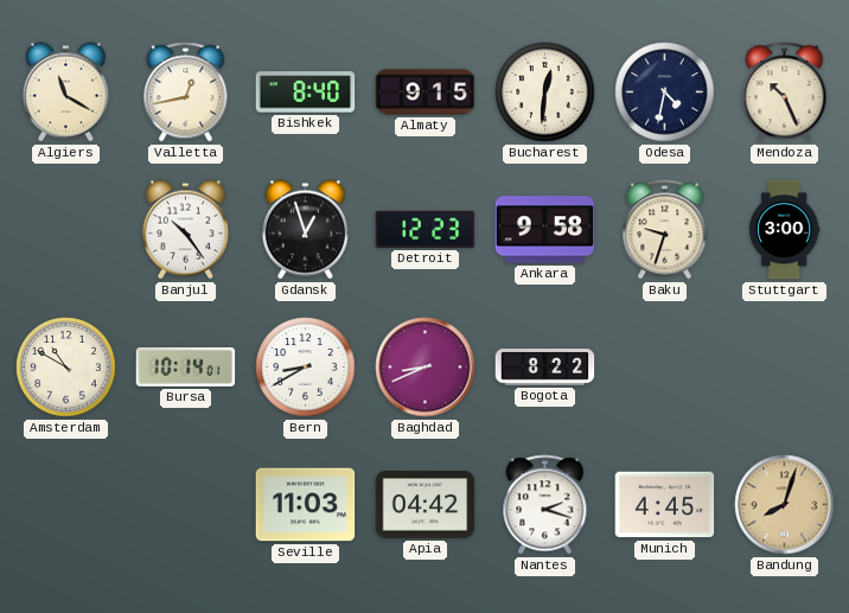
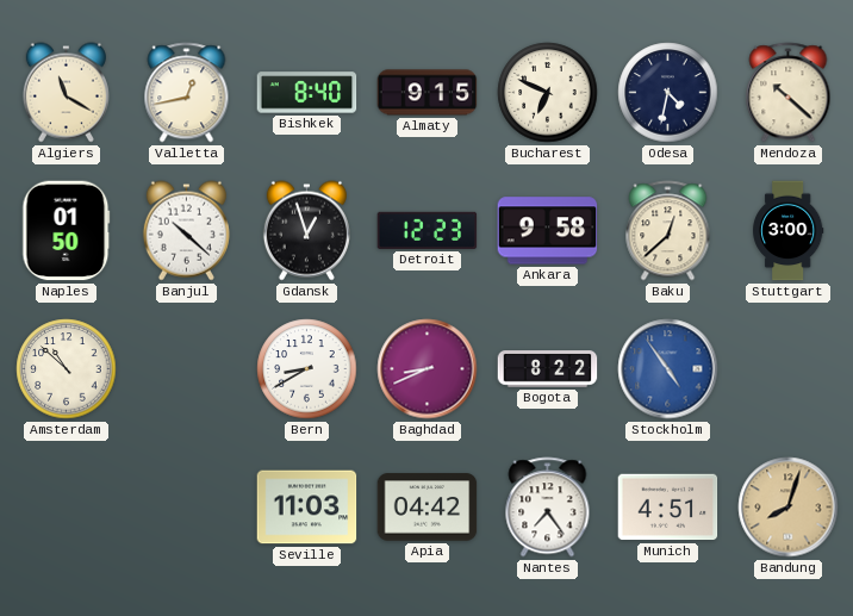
Bucharest: 12:31 -> 6:49 (548, 93)
Mendoza: 10:26 -> 10:22 (789, 93)
Naples: none -> 01:50 (67, 231)
Banjul: 10:24 -> 10:22 (186, 231)
Baku: 9:33 -> 12:38 (668, 231)
Amsterdam: 10:50 -> 10:52 (67, 369)
Bursa: 10:14 -> none (186, 366)
Stockholm: none -> 4:54 (668, 369)
Nantes: 2:18 -> 7:24 (548, 508)
Munich: 4:45 -> 4:51 (668, 508)
